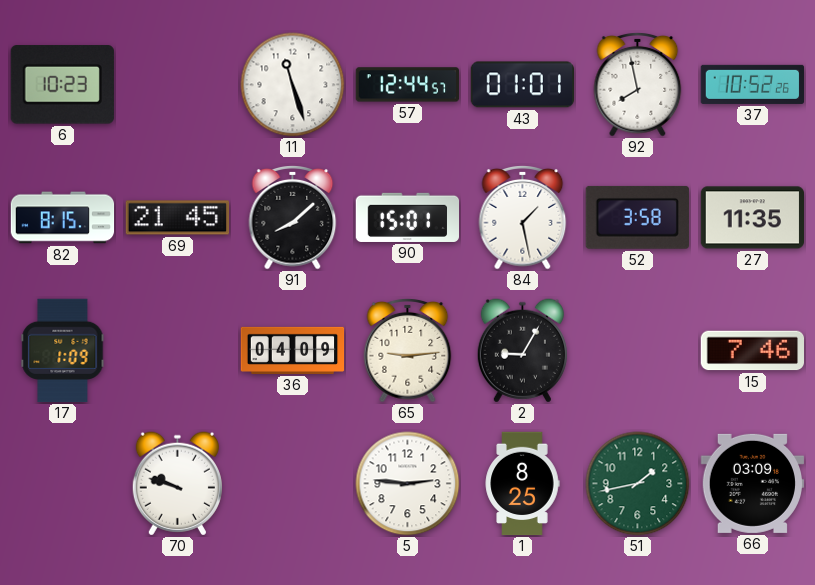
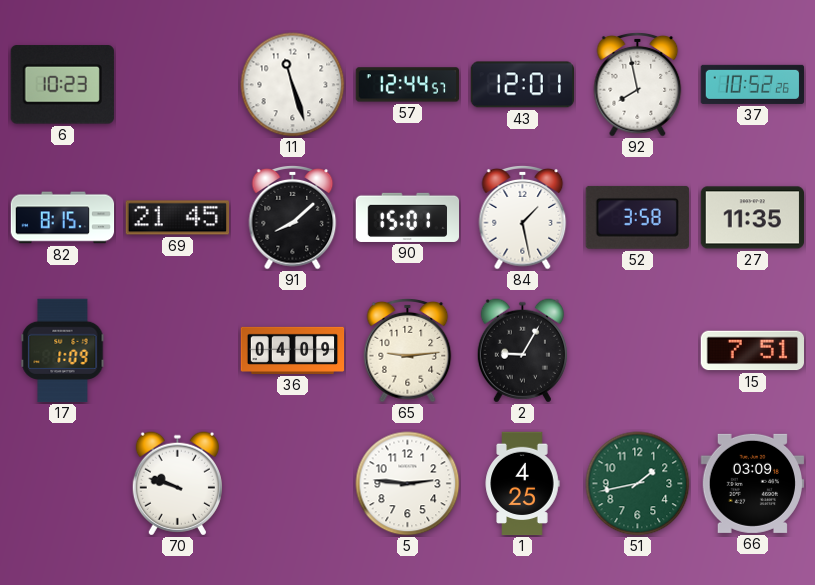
43: 01:01 -> 12:01 (522, 85)
15: 7:46 -> 7:51 (752, 351)
1: 8:25 -> 4:25 (522, 484)
